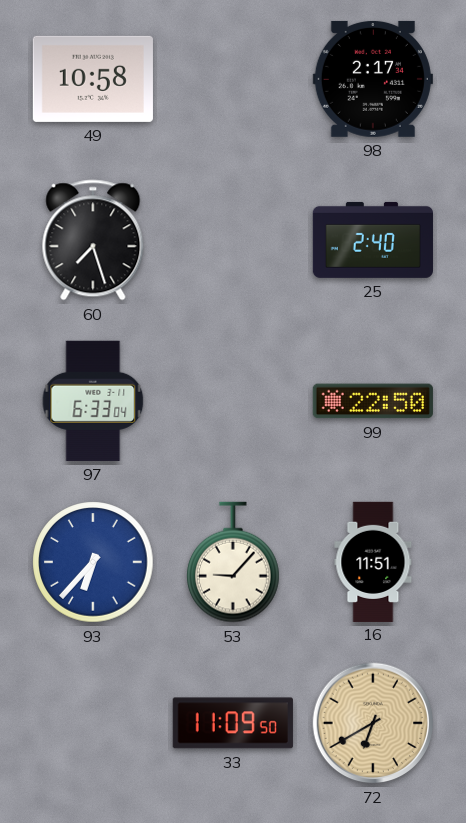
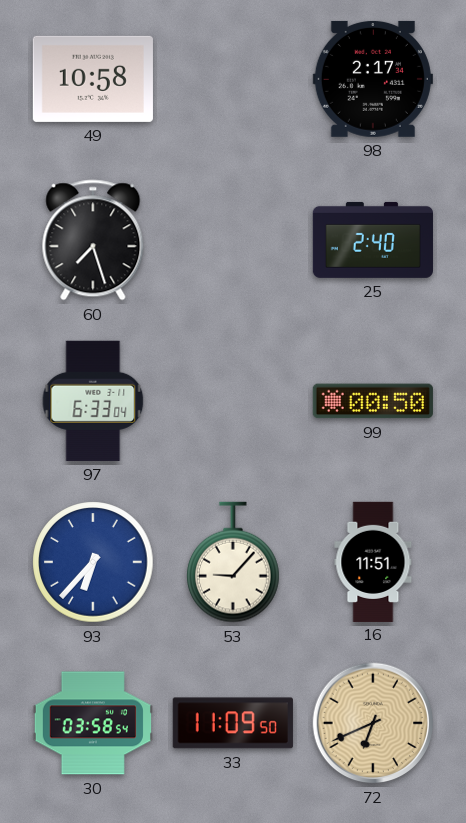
99: 22:50 -> 00:50 (373, 401)
30: none -> 03:58 (93, 723)
72: 6:40 -> 6:41 (373, 723)
